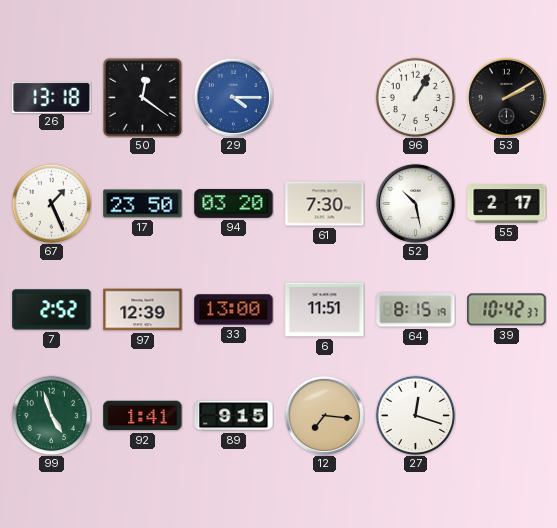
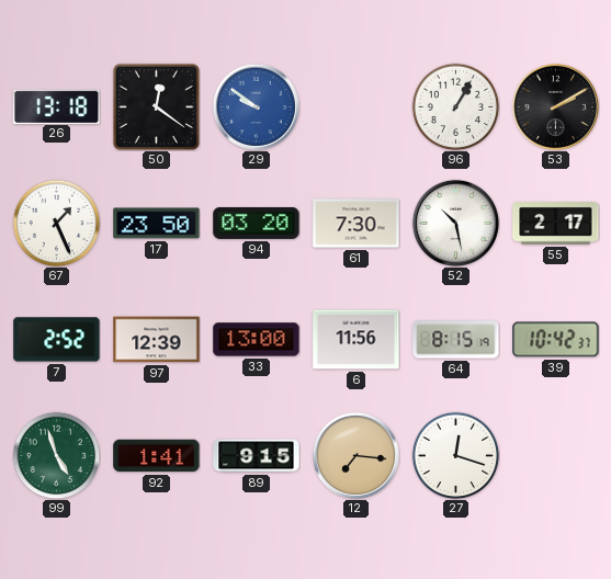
29: 4:15 -> 9:51 (256, 106)
6: 11:51 -> 11:56 (357, 340)
